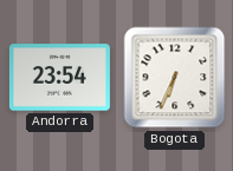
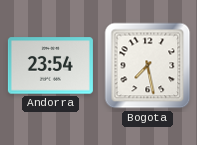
Bogota: 6:34 -> 7:28 (148, 66)
